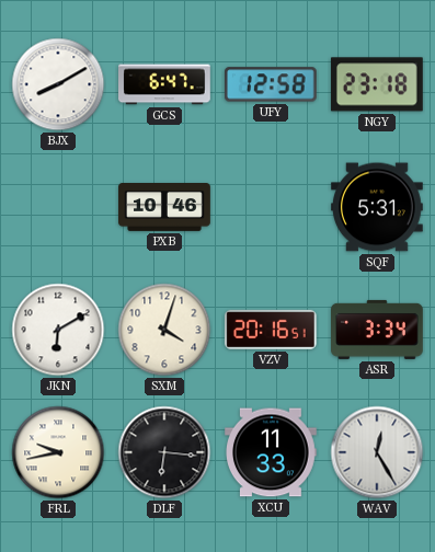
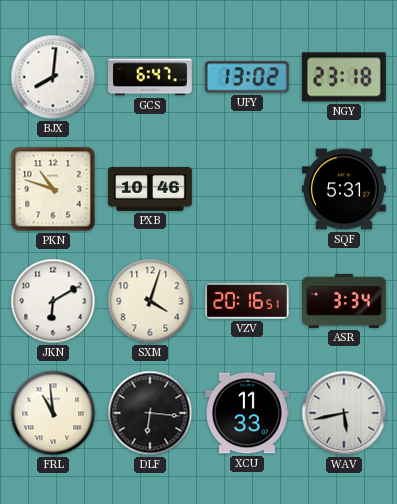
BJX: 8:10 -> 8:01 (53, 77)
UFY: 12:58 -> 13:02 (247, 77)
PKN: none -> 10:48 (53, 189)
FRL: 9:43 -> 10:59 (53, 413)
WAV: 12:25 -> 5:43 (344, 413)
